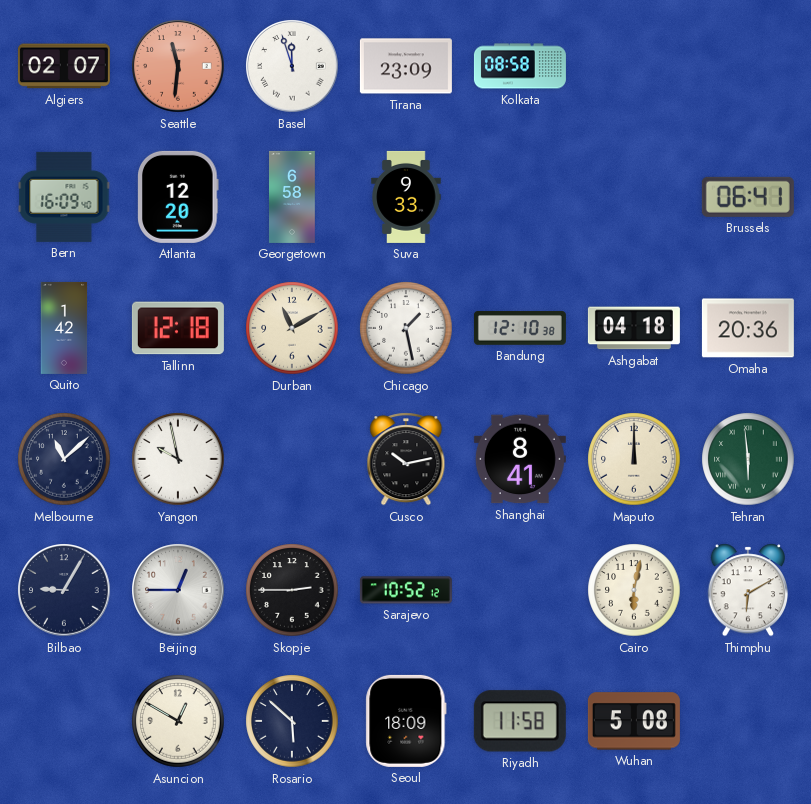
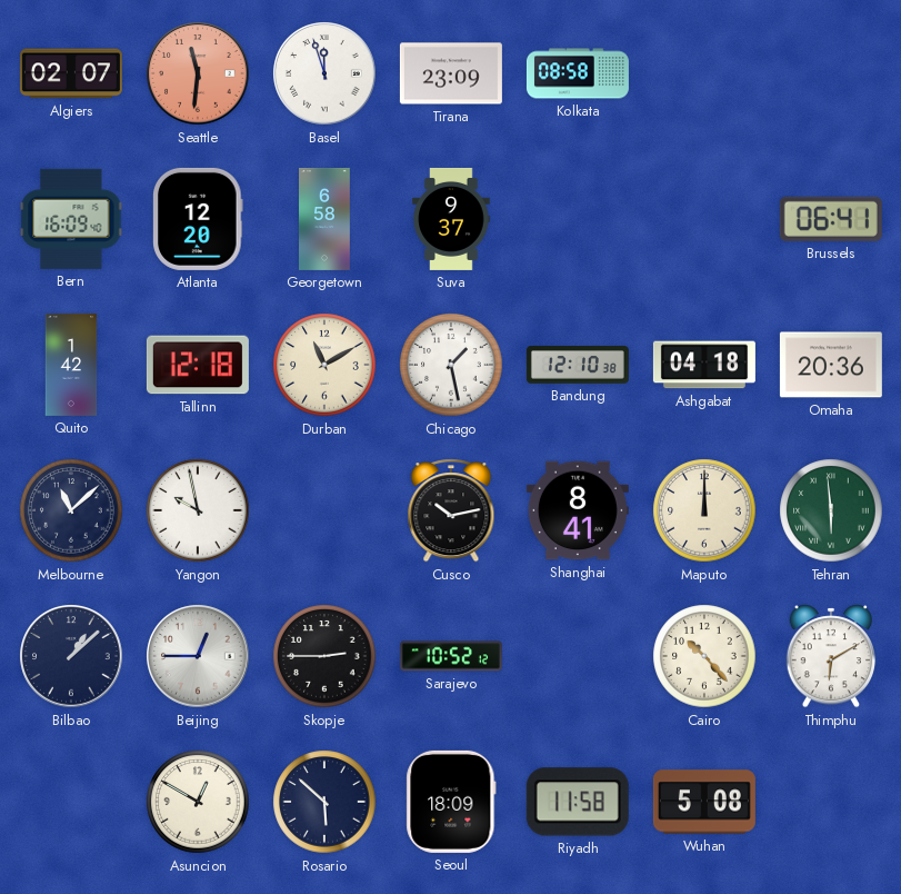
Suva: 9:33 -> 9:37 (451, 219)
Bilbao: 9:05 -> 1:08 (71, 656)
Cairo: 6:02 -> 10:23 (704, 656)
